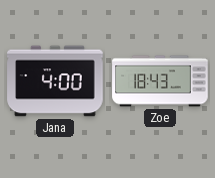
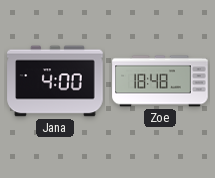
Zoe: 18:43 -> 18:48 (160, 81)
